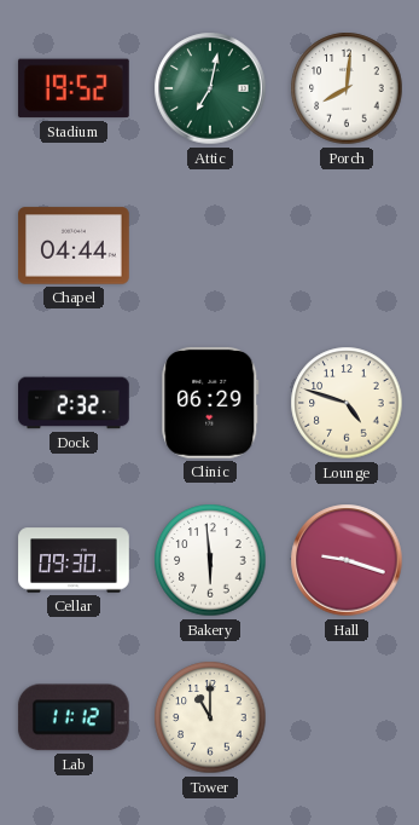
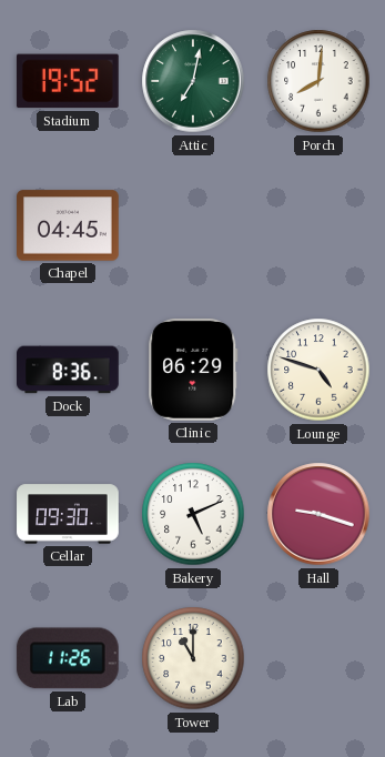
Chapel: 04:44 -> 04:45 (69, 225)
Dock: 2:32 -> 8:36 (69, 370)
Bakery: 5:59 -> 5:11 (193, 514)
Lab: 11:12 -> 11:26 (68, 658)
